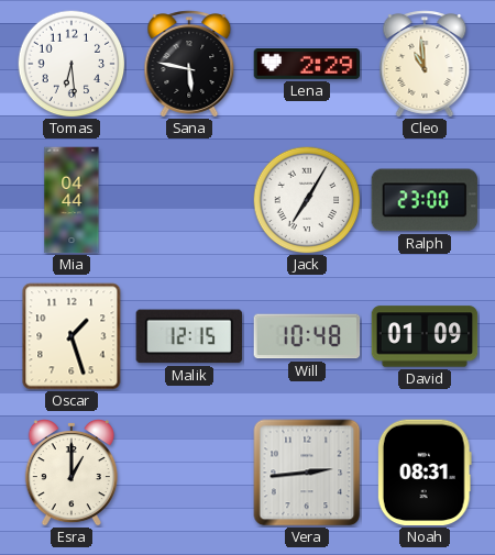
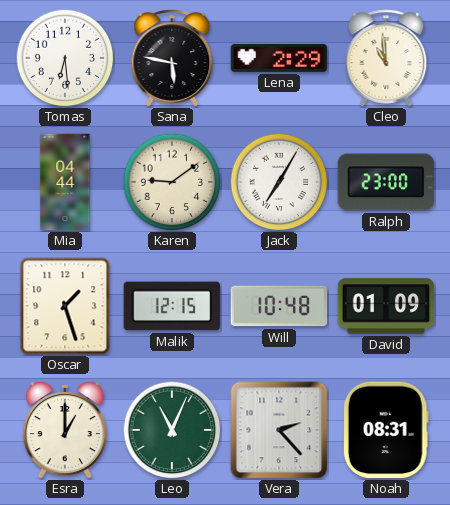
Karen: none -> 9:09 (172, 182)
Leo: none -> 11:04 (172, 430)
Vera: 2:44 -> 2:23 (279, 430)
